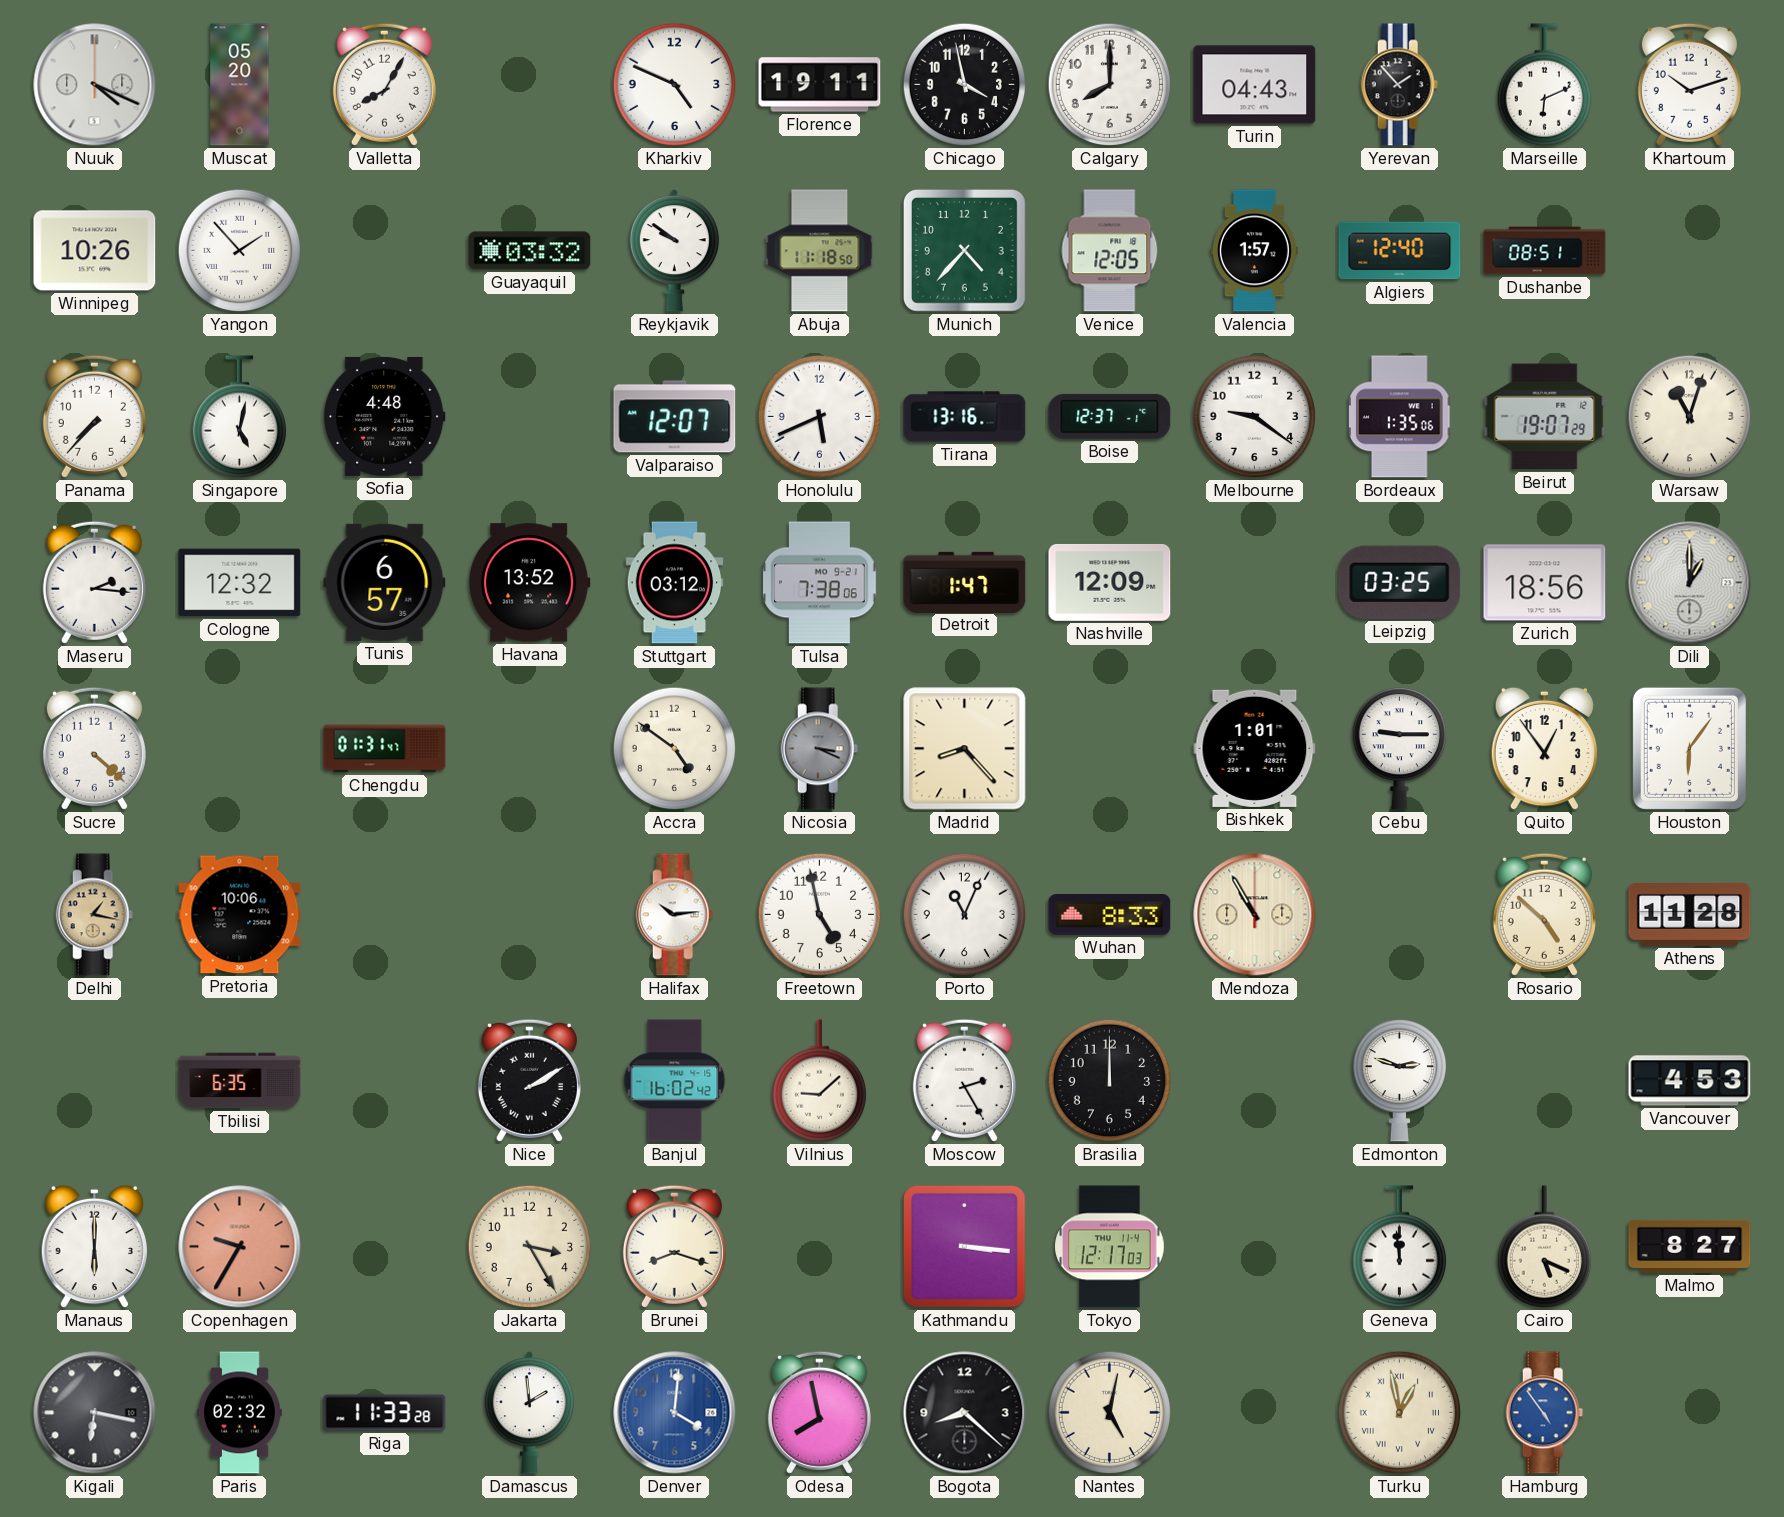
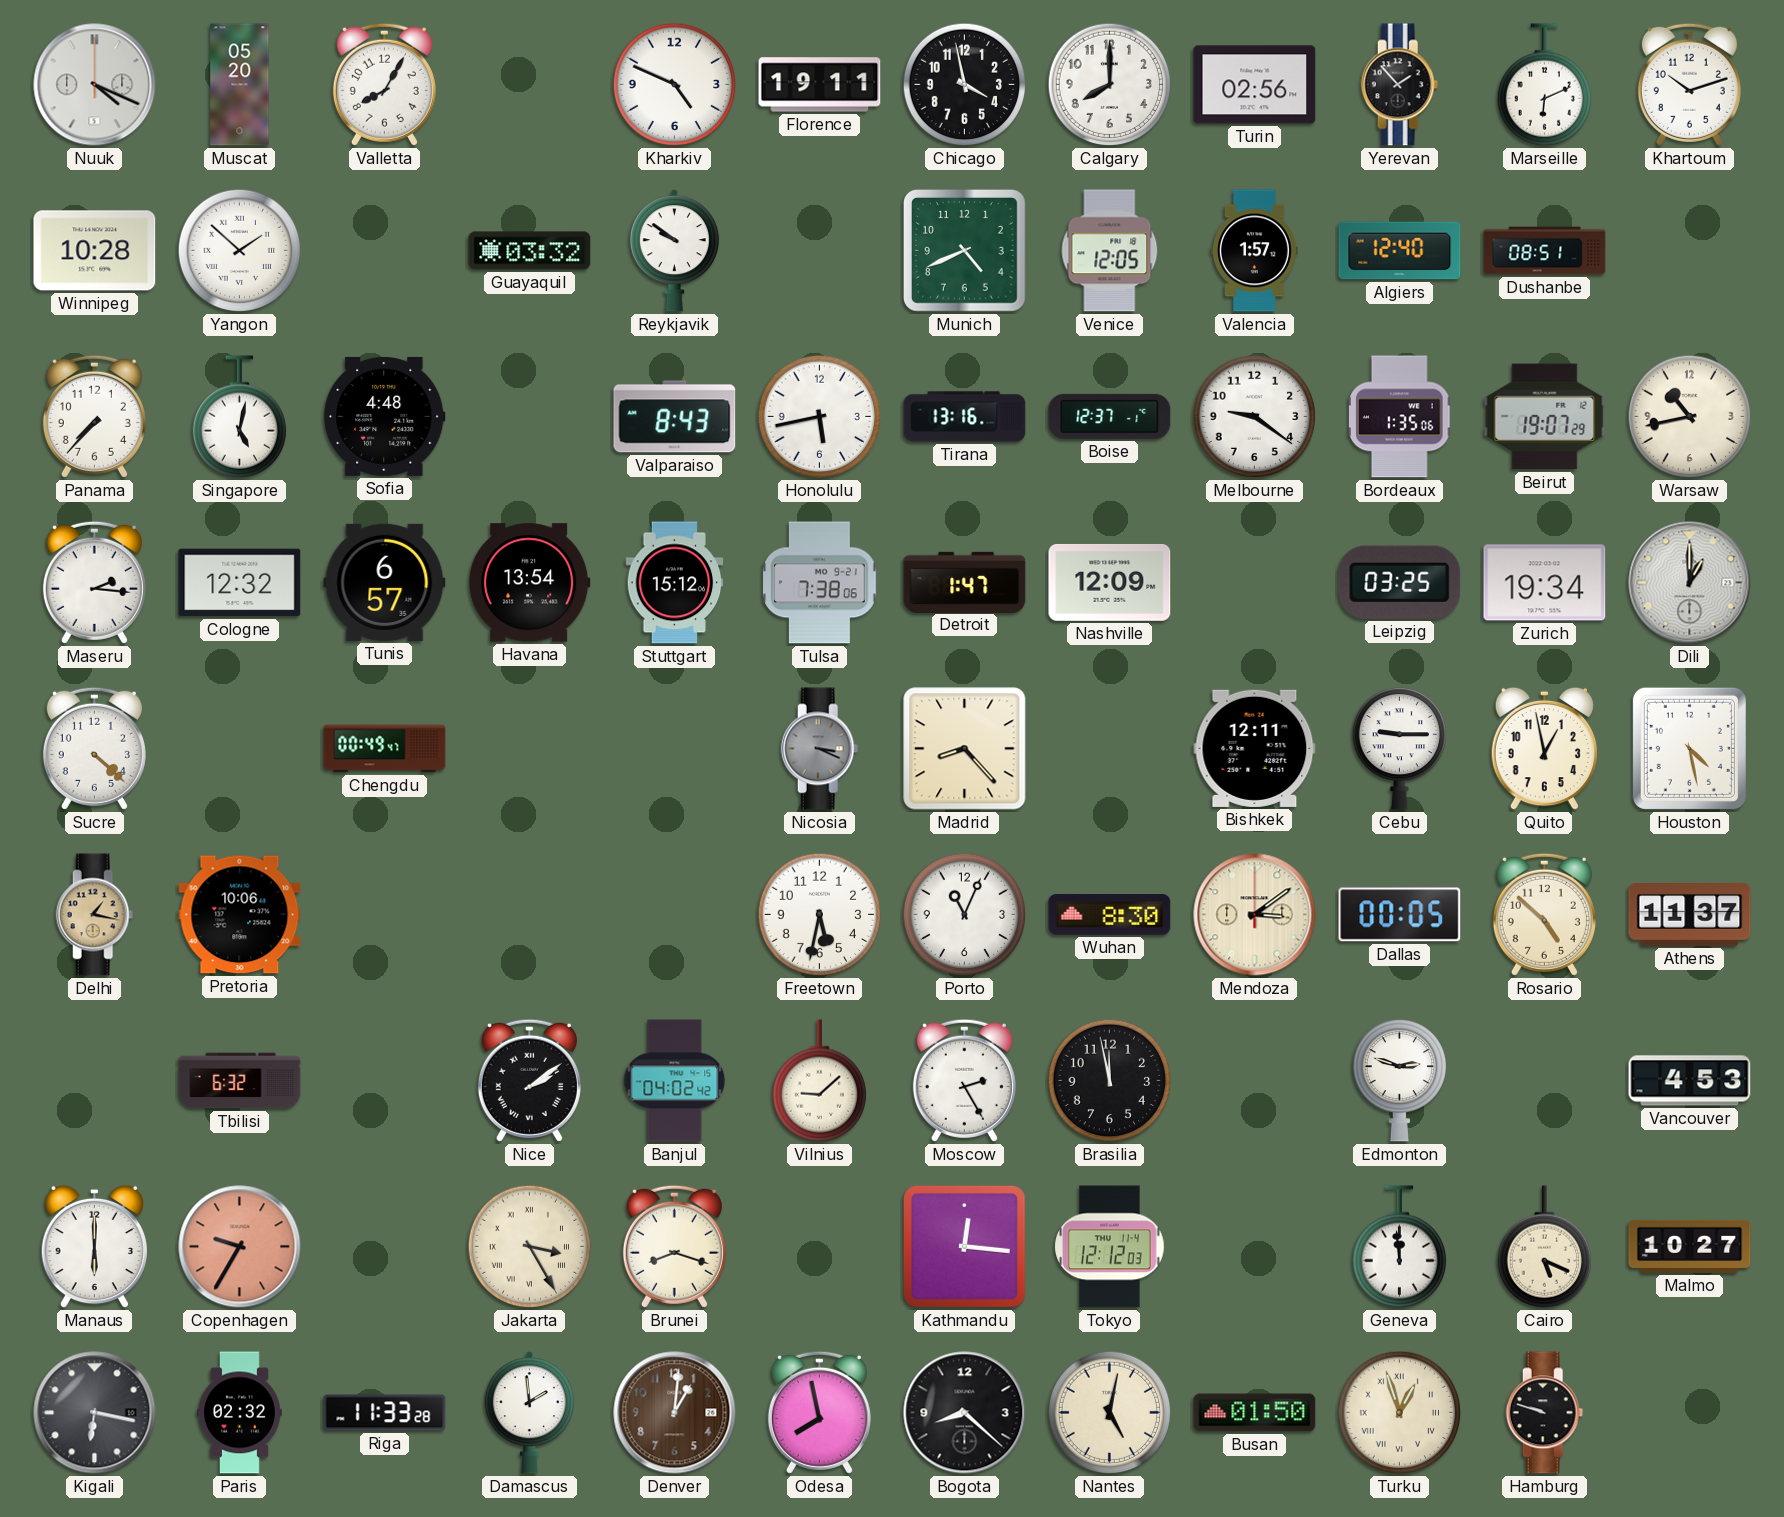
Turin: 04:43 -> 02:56 (1255, 85)
Winnipeg: 10:26 -> 10:28 (95, 251)
Yangon: 1:53 -> 1:52 (240, 251)
Abuja: 11:18 -> none (820, 251)
Munich: 4:37 -> 4:41 (964, 250)
Valparaiso: 12:07 -> 8:43 (675, 417)
Honolulu: 5:41 -> 5:43 (820, 417)
Warsaw: 11:03 -> 10:43 (1690, 417)
Havana: 13:52 -> 13:54 (529, 583)
Stuttgart: 03:12 -> 15:12 (675, 583)
Zurich: 18:56 -> 19:34 (1545, 583)
Chengdu: 01:31 -> 00:49 (385, 749)
Accra: 4:51 -> none (675, 749)
Bishkek: 1:01 -> 12:11 (1255, 748)
Quito: 12:54 -> 12:58 (1544, 749)
Houston: 6:06 -> 4:28 (1689, 748)
Halifax: 10:14 -> none (675, 915)
Freetown: 4:58 -> 5:32 (820, 915)
Wuhan: 8:33 -> 8:30 (1110, 915)
Mendoza: 10:55 -> 3:09 (1255, 915)
Dallas: none -> 00:05 (1400, 915)
Athens: 11:28 -> 11:37 (1690, 915)
Tbilisi: 6:35 -> 6:32 (240, 1081)
Nice: 2:10 -> 2:09 (529, 1080)
Banjul: 16:02 -> 04:02 (675, 1081)
Brasilia: 12:00 -> 11:58 (1110, 1081)
Jakarta numerals: Arabic -> Roman (530, 1247)
Kathmandu: 3:16 -> 12:16 (964, 1246)
Tokyo: 12:17 -> 12:12 (1110, 1247)
Malmo: 8:27 -> 10:27 (1690, 1246)
Denver: 4:01 -> 1:01 (675, 1413)
Denver dial: blue -> brown (675, 1413)
Busan: none -> 01:50 (1255, 1413)
Turku: 12:58 -> 12:57 (1400, 1413)
Hamburg: 4:54 -> 9:48 (1545, 1413)
Hamburg dial: blue -> black (1545, 1413)
